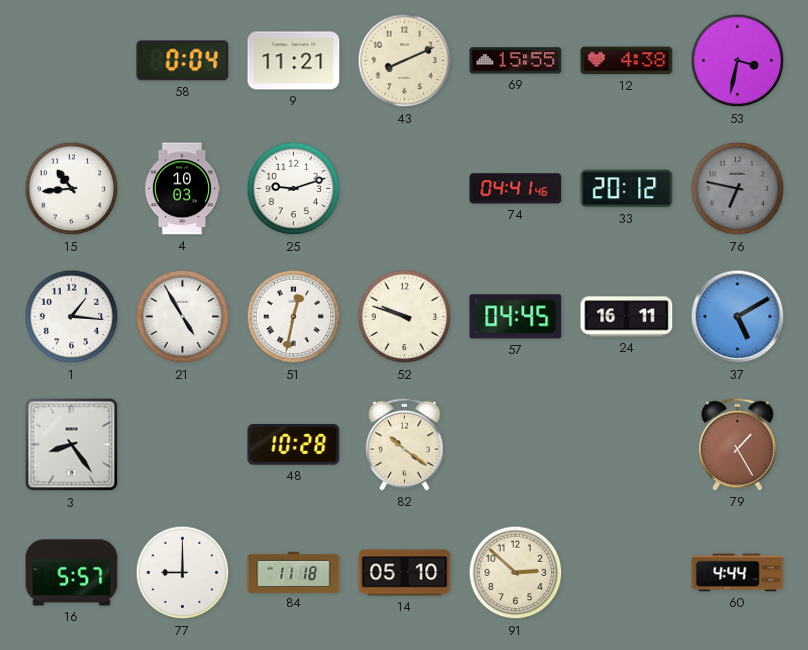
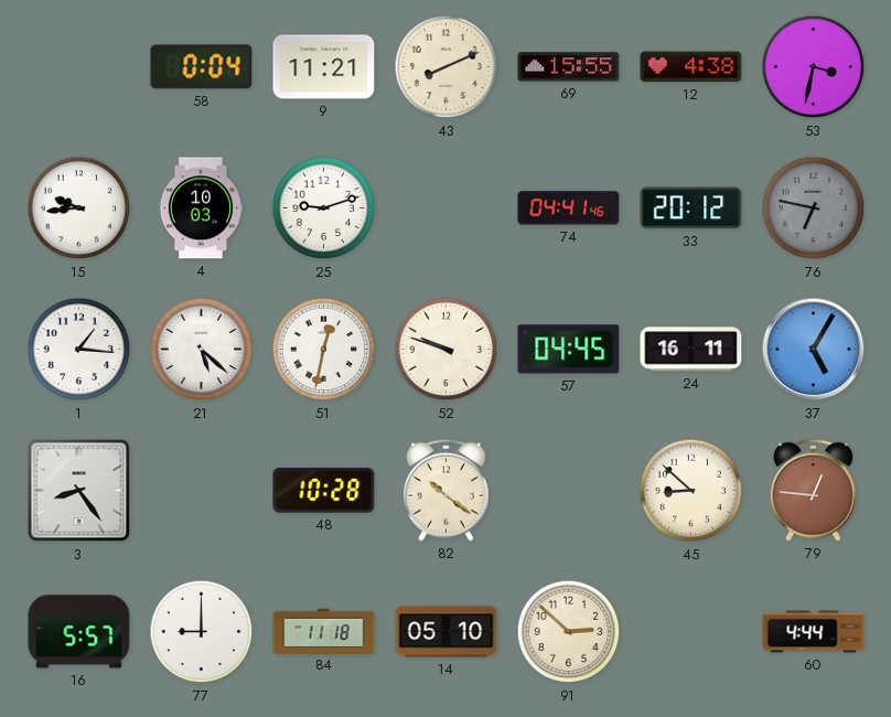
15: 10:44 -> 9:44 (79, 208)
21: 4:55 -> 5:22 (202, 350)
37: 5:10 -> 5:05 (814, 350)
45: none -> 8:52 (691, 491)
79: 1:25 -> 12:46 (813, 490)
